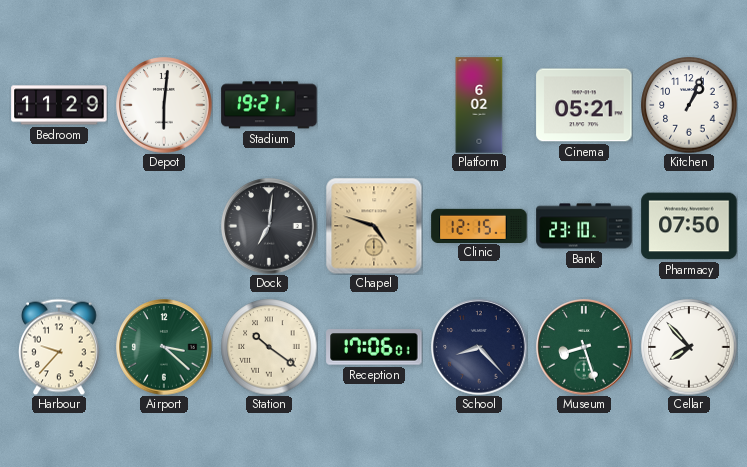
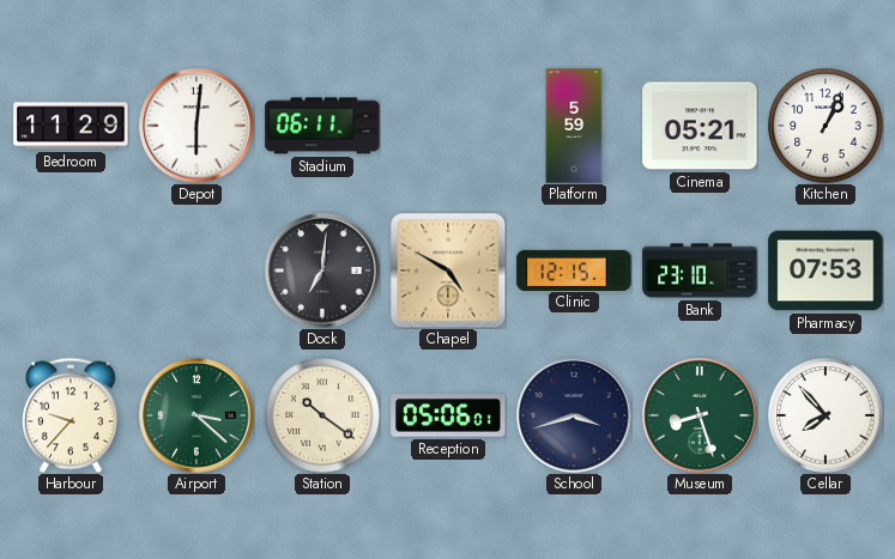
Stadium: 19:21 -> 06:11 (322, 126)
Platform: 6:02 -> 5:59 (574, 126)
Chapel: 4:48 -> 4:50 (448, 271)
Pharmacy: 07:50 -> 07:53 (826, 271)
Reception: 17:06 -> 05:06 (448, 415)
School: 8:23 -> 3:42 (574, 415)
